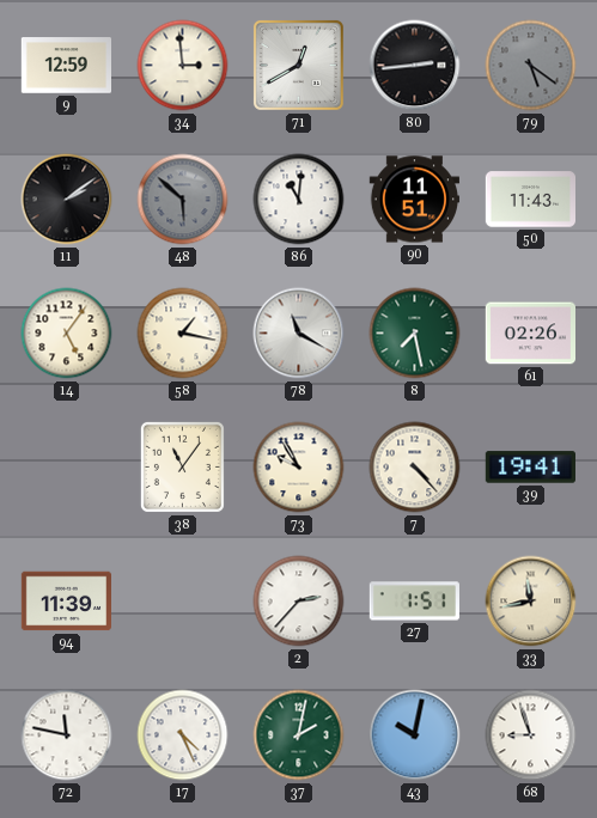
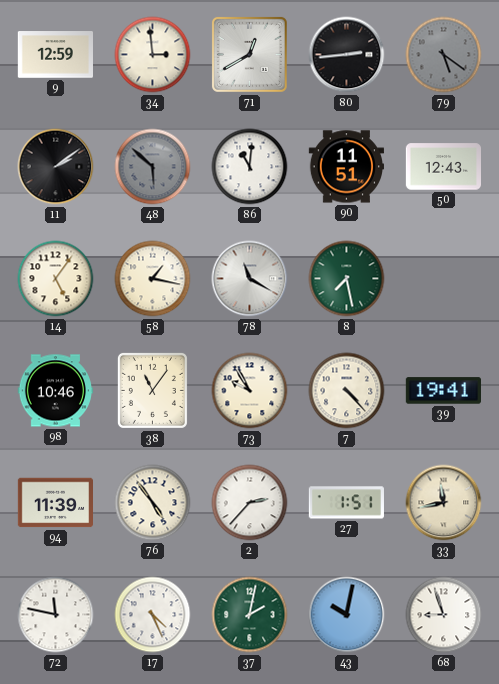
50: 11:43 -> 12:43 (443, 167)
61: 02:26 -> none (530, 334)
98: none -> 10:46 (55, 391)
76: none -> 4:54 (153, 503)
